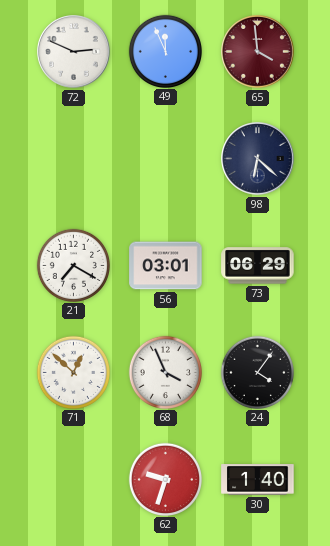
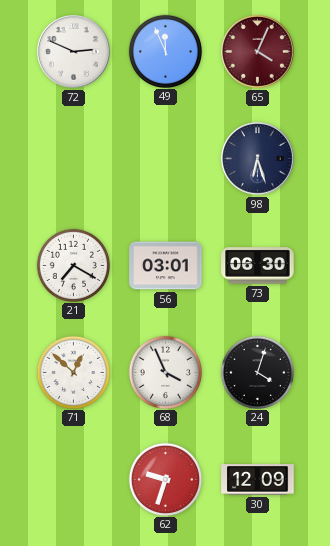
65: 3:59 -> 4:04 (258, 52)
98: 6:22 -> 6:27 (258, 159)
73: 06:29 -> 06:30 (258, 266)
24: 4:06 -> 4:03 (257, 372)
30: 1:40 -> 12:09 (258, 480)
